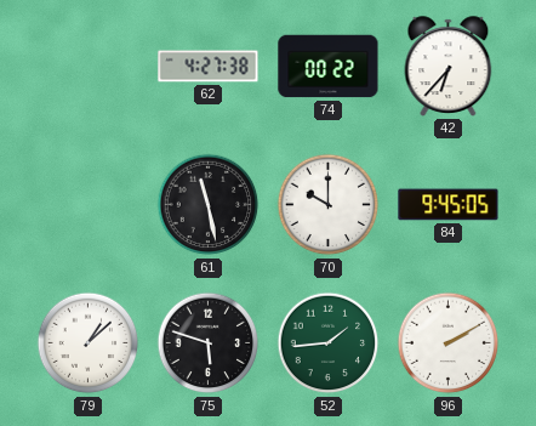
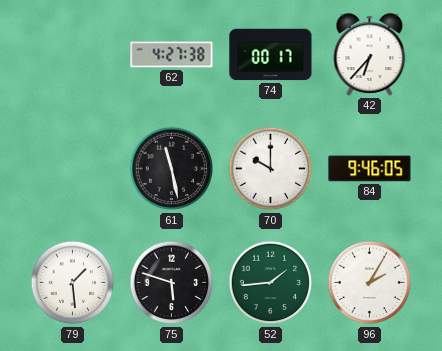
74: 00:22 -> 00:17 (271, 55)
84: 9:45 -> 9:46 (370, 169)
79: 1:08 -> 1:29 (73, 283)
96: 2:10 -> 2:05 (370, 283)
